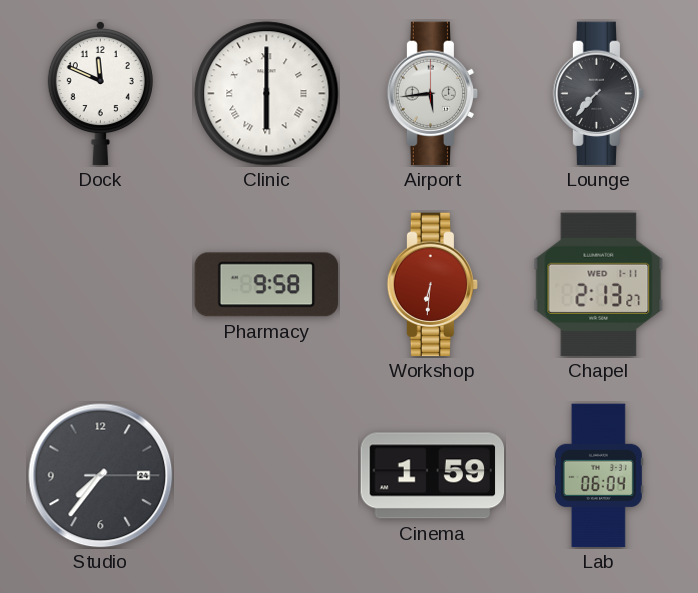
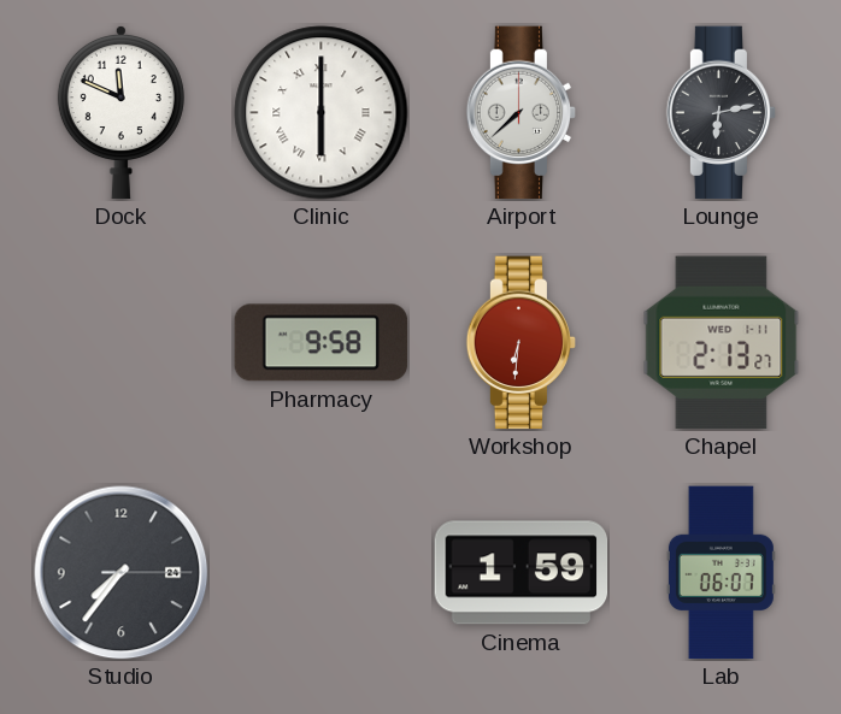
Airport: 5:44 -> 7:38 (522, 113)
Lounge: 7:37 -> 6:13 (722, 113)
Lab: 06:04 -> 06:07 (721, 573)
